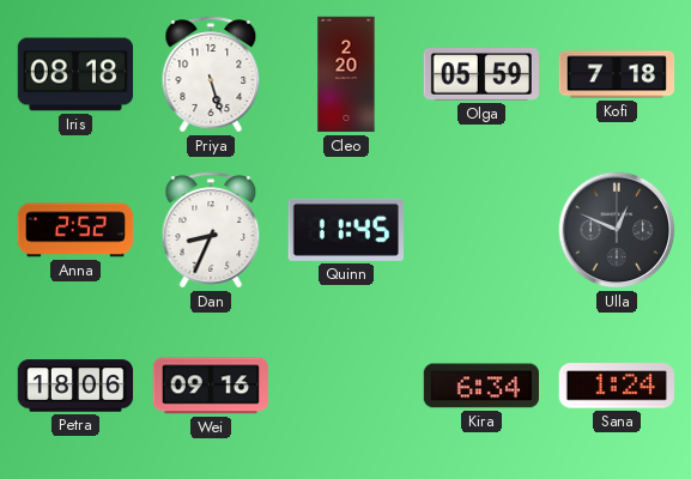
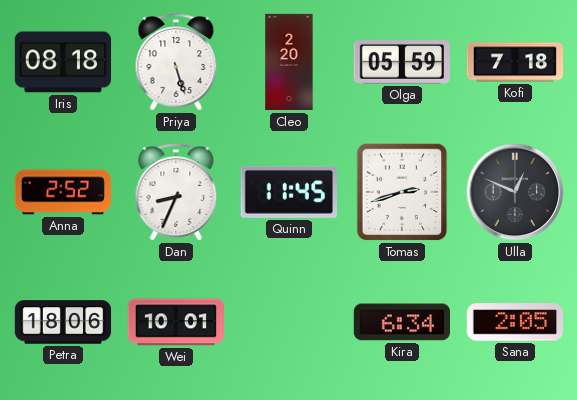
Tomas: none -> 2:42 (402, 192)
Wei: 09:16 -> 10:01 (175, 322)
Sana: 1:24 -> 2:05 (515, 322)
